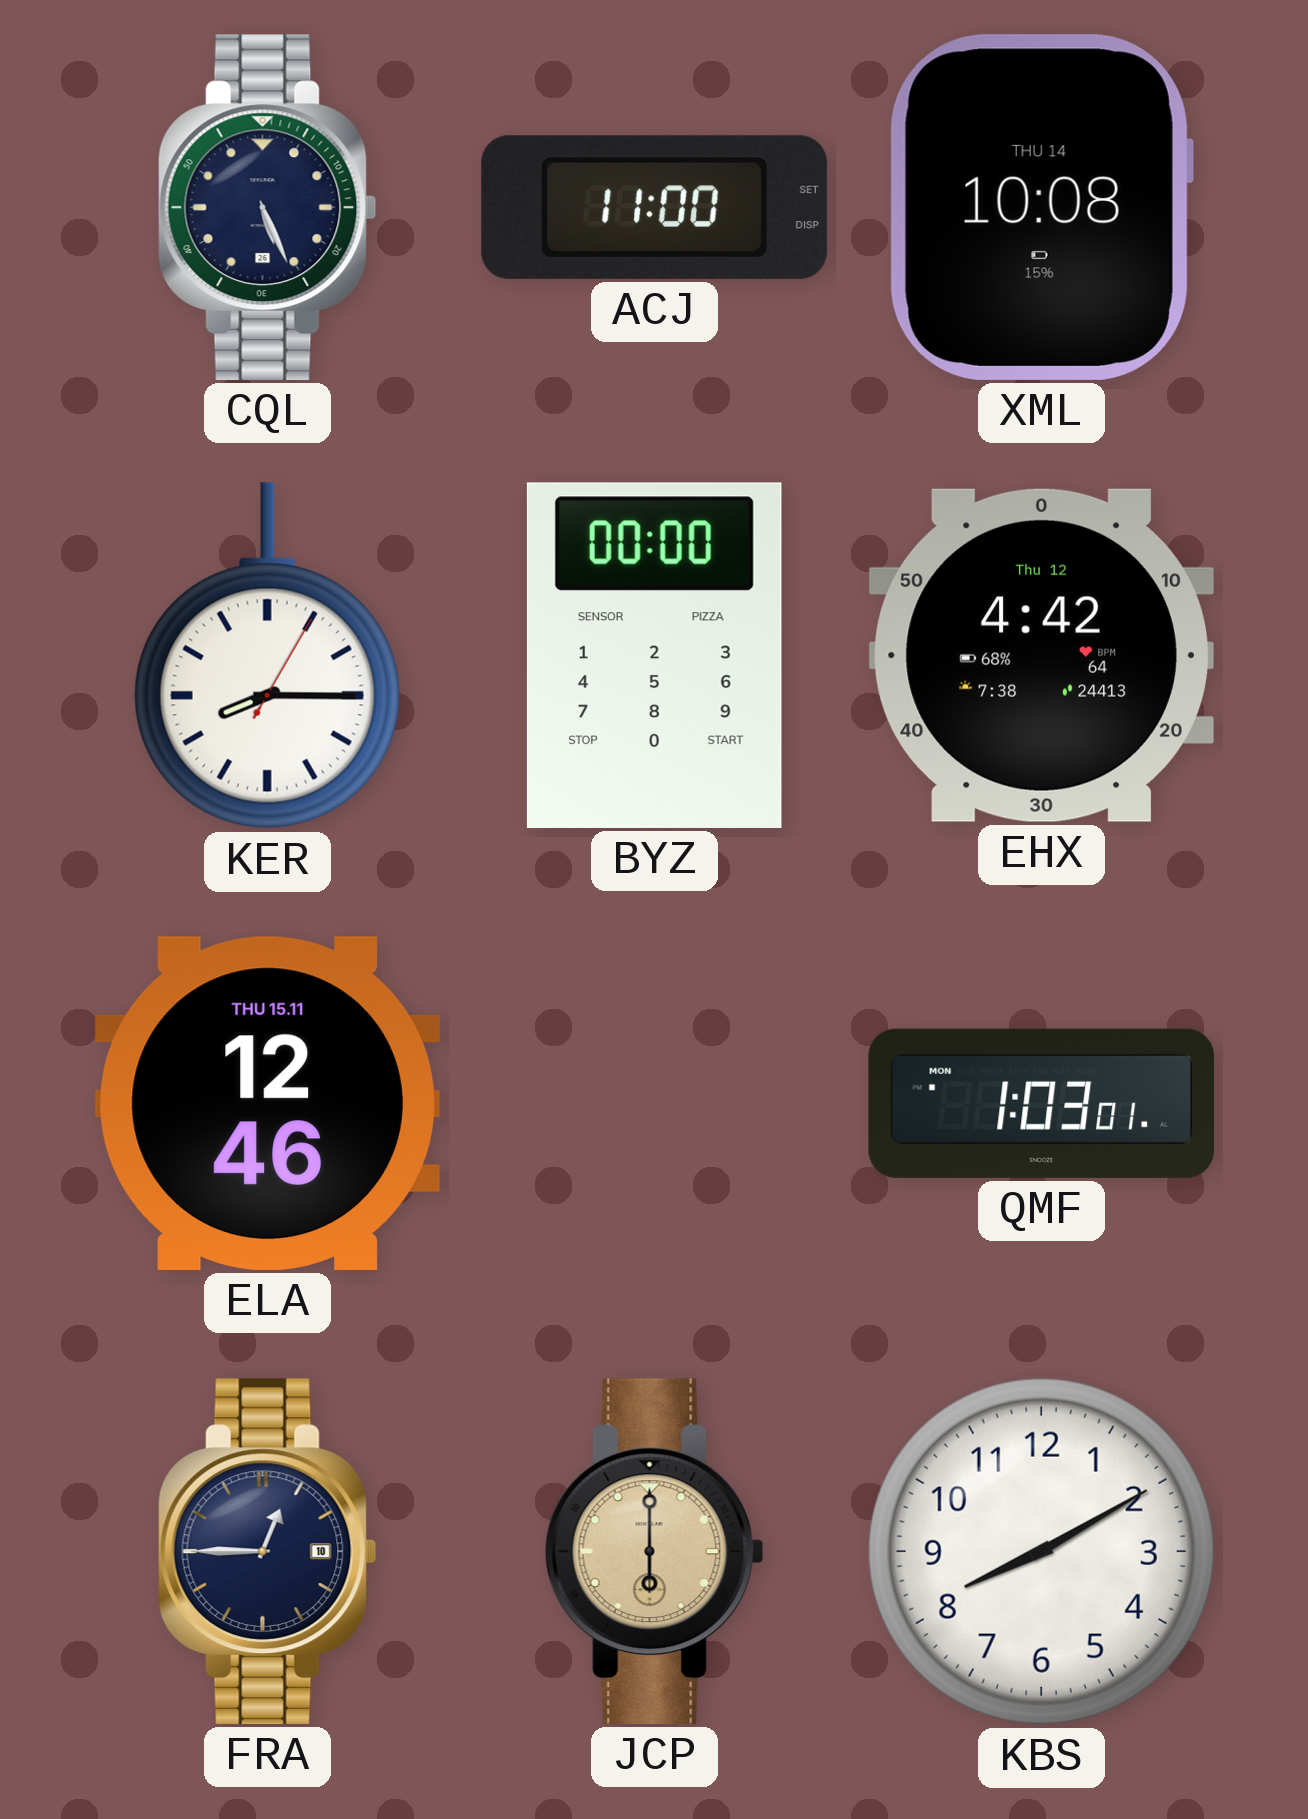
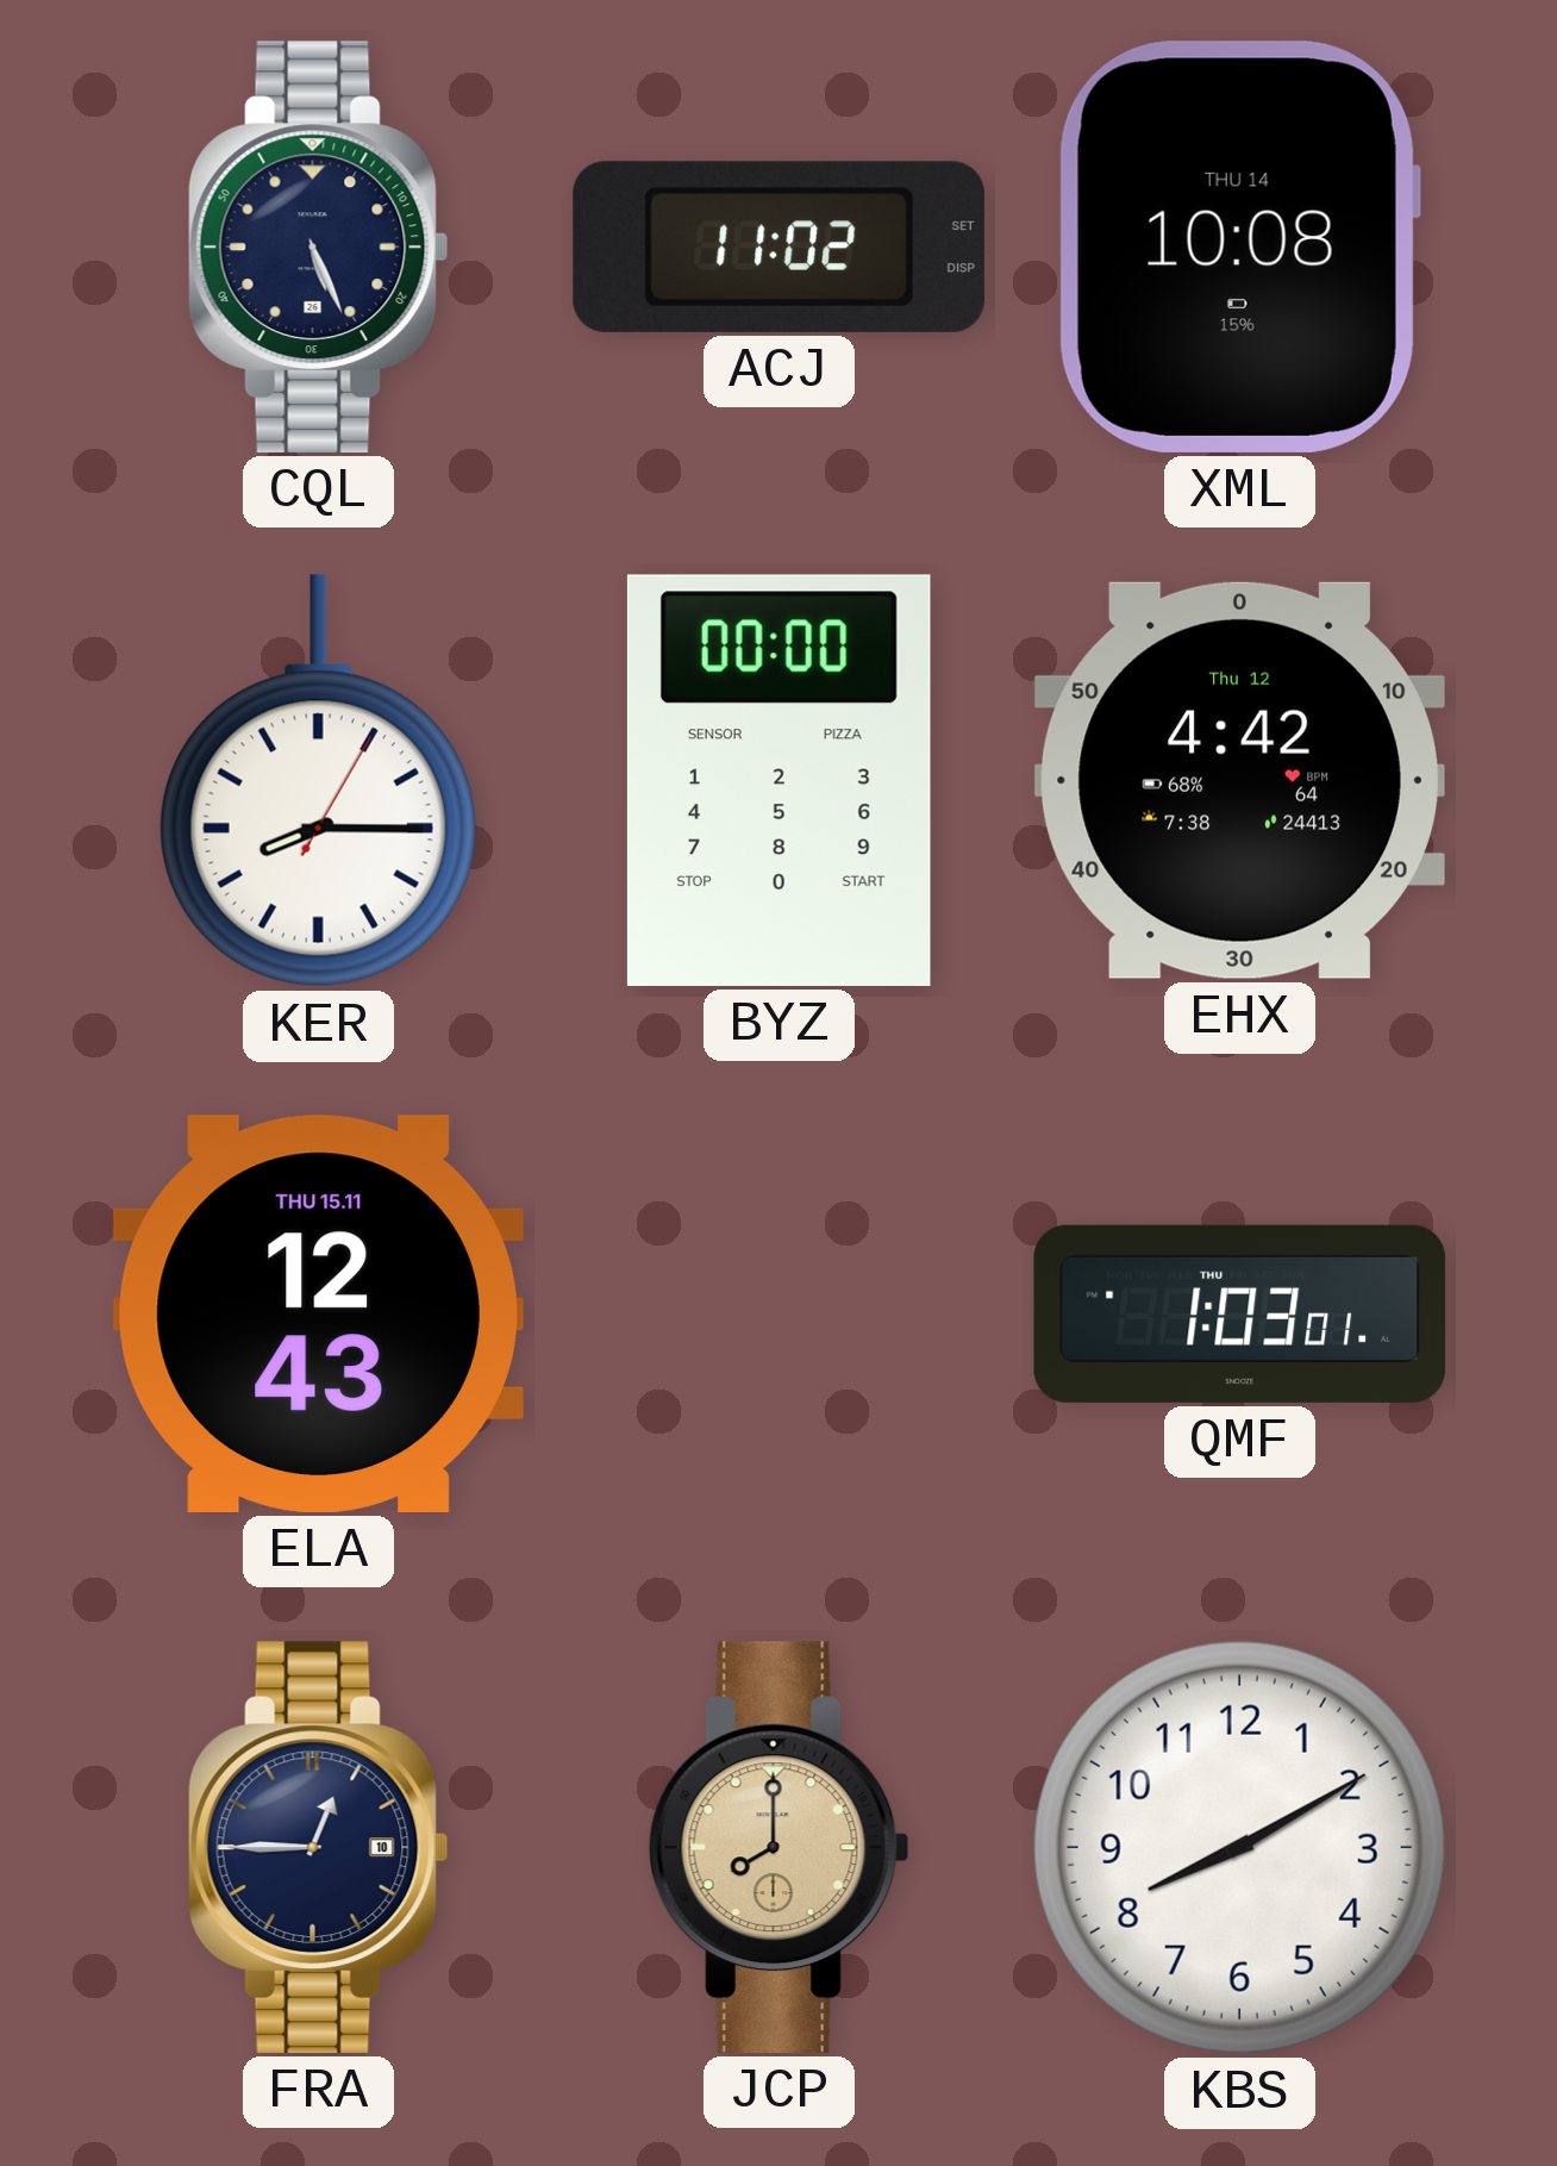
ACJ: 11:00 -> 11:02 (778, 246)
ELA: 12:46 -> 12:43 (318, 1313)
QMF date: MON -> THU (1240, 1313)
JCP: 6:00 -> 8:00 (778, 1847)
